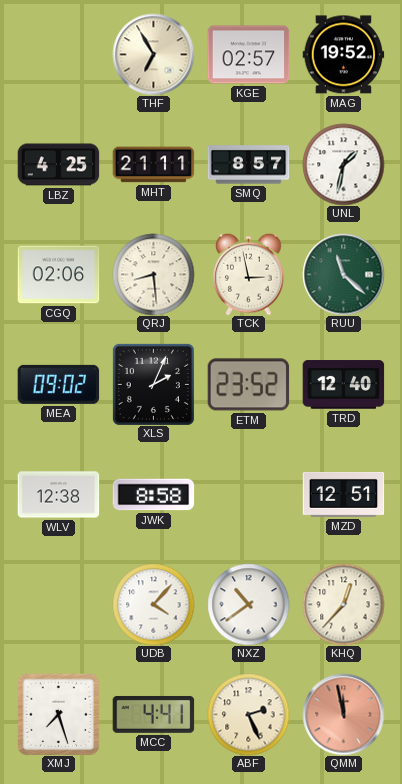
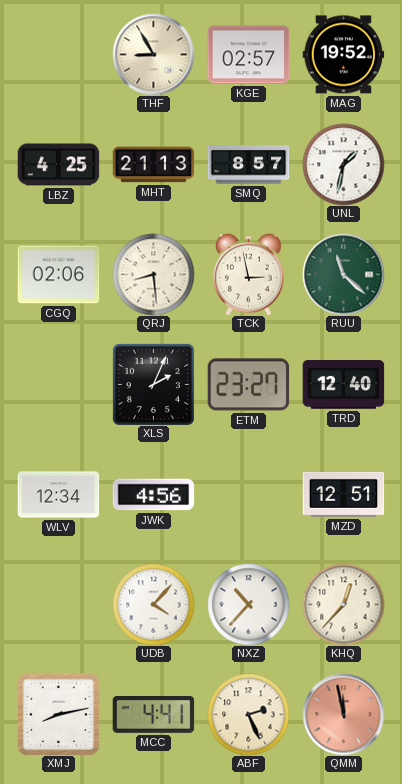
THF: 6:55 -> 8:55 (153, 54)
MHT: 21:11 -> 21:13 (153, 165)
MEA: 09:02 -> none (58, 384)
ETM: 23:52 -> 23:27 (248, 385)
WLV: 12:38 -> 12:34 (58, 495)
JWK: 8:58 -> 4:56 (153, 495)
NXZ: 10:39 -> 10:37 (248, 604)
XMJ: 7:27 -> 8:13 (58, 714)
